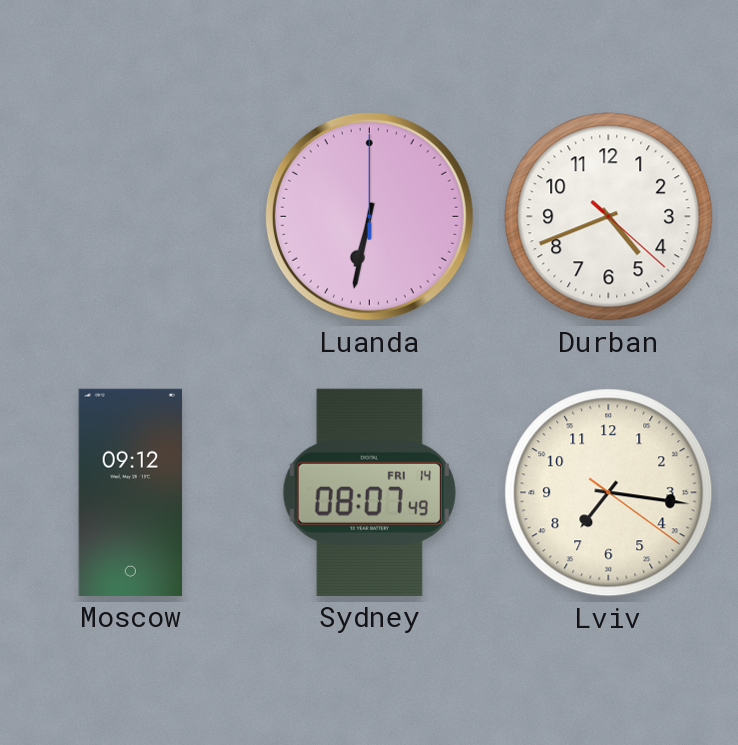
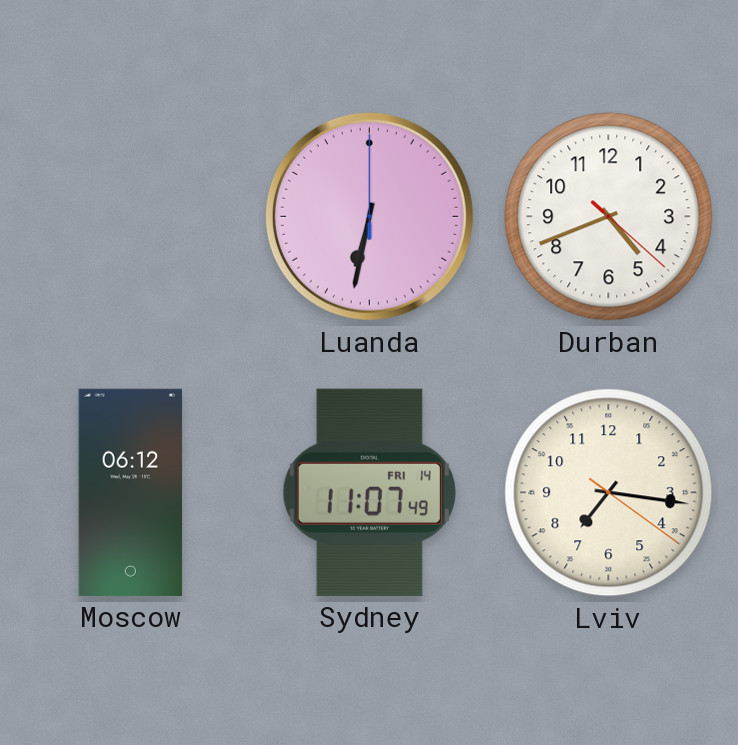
Moscow: 09:12 -> 06:12 (131, 492)
Sydney: 08:07 -> 11:07 (369, 492)
